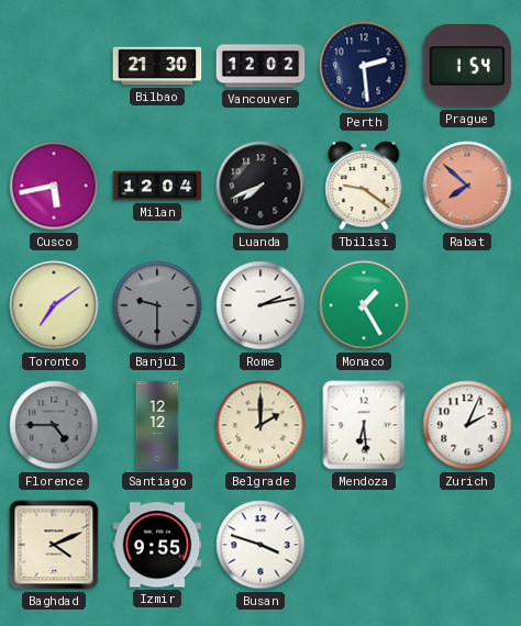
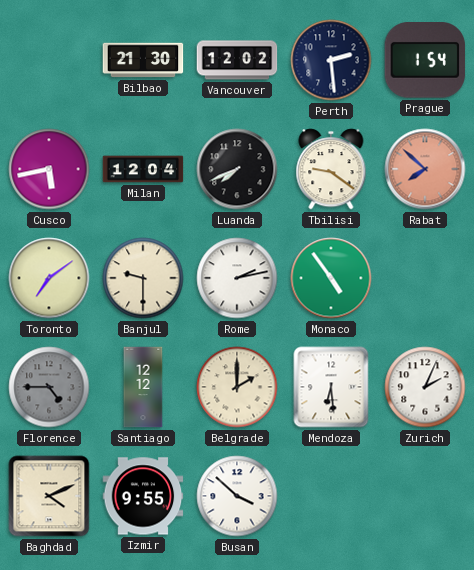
Banjul dial: grey -> cream (143, 278)
Monaco: 1:25 -> 4:54 (331, 278)
Busan: 3:48 -> 3:52 (237, 496)
